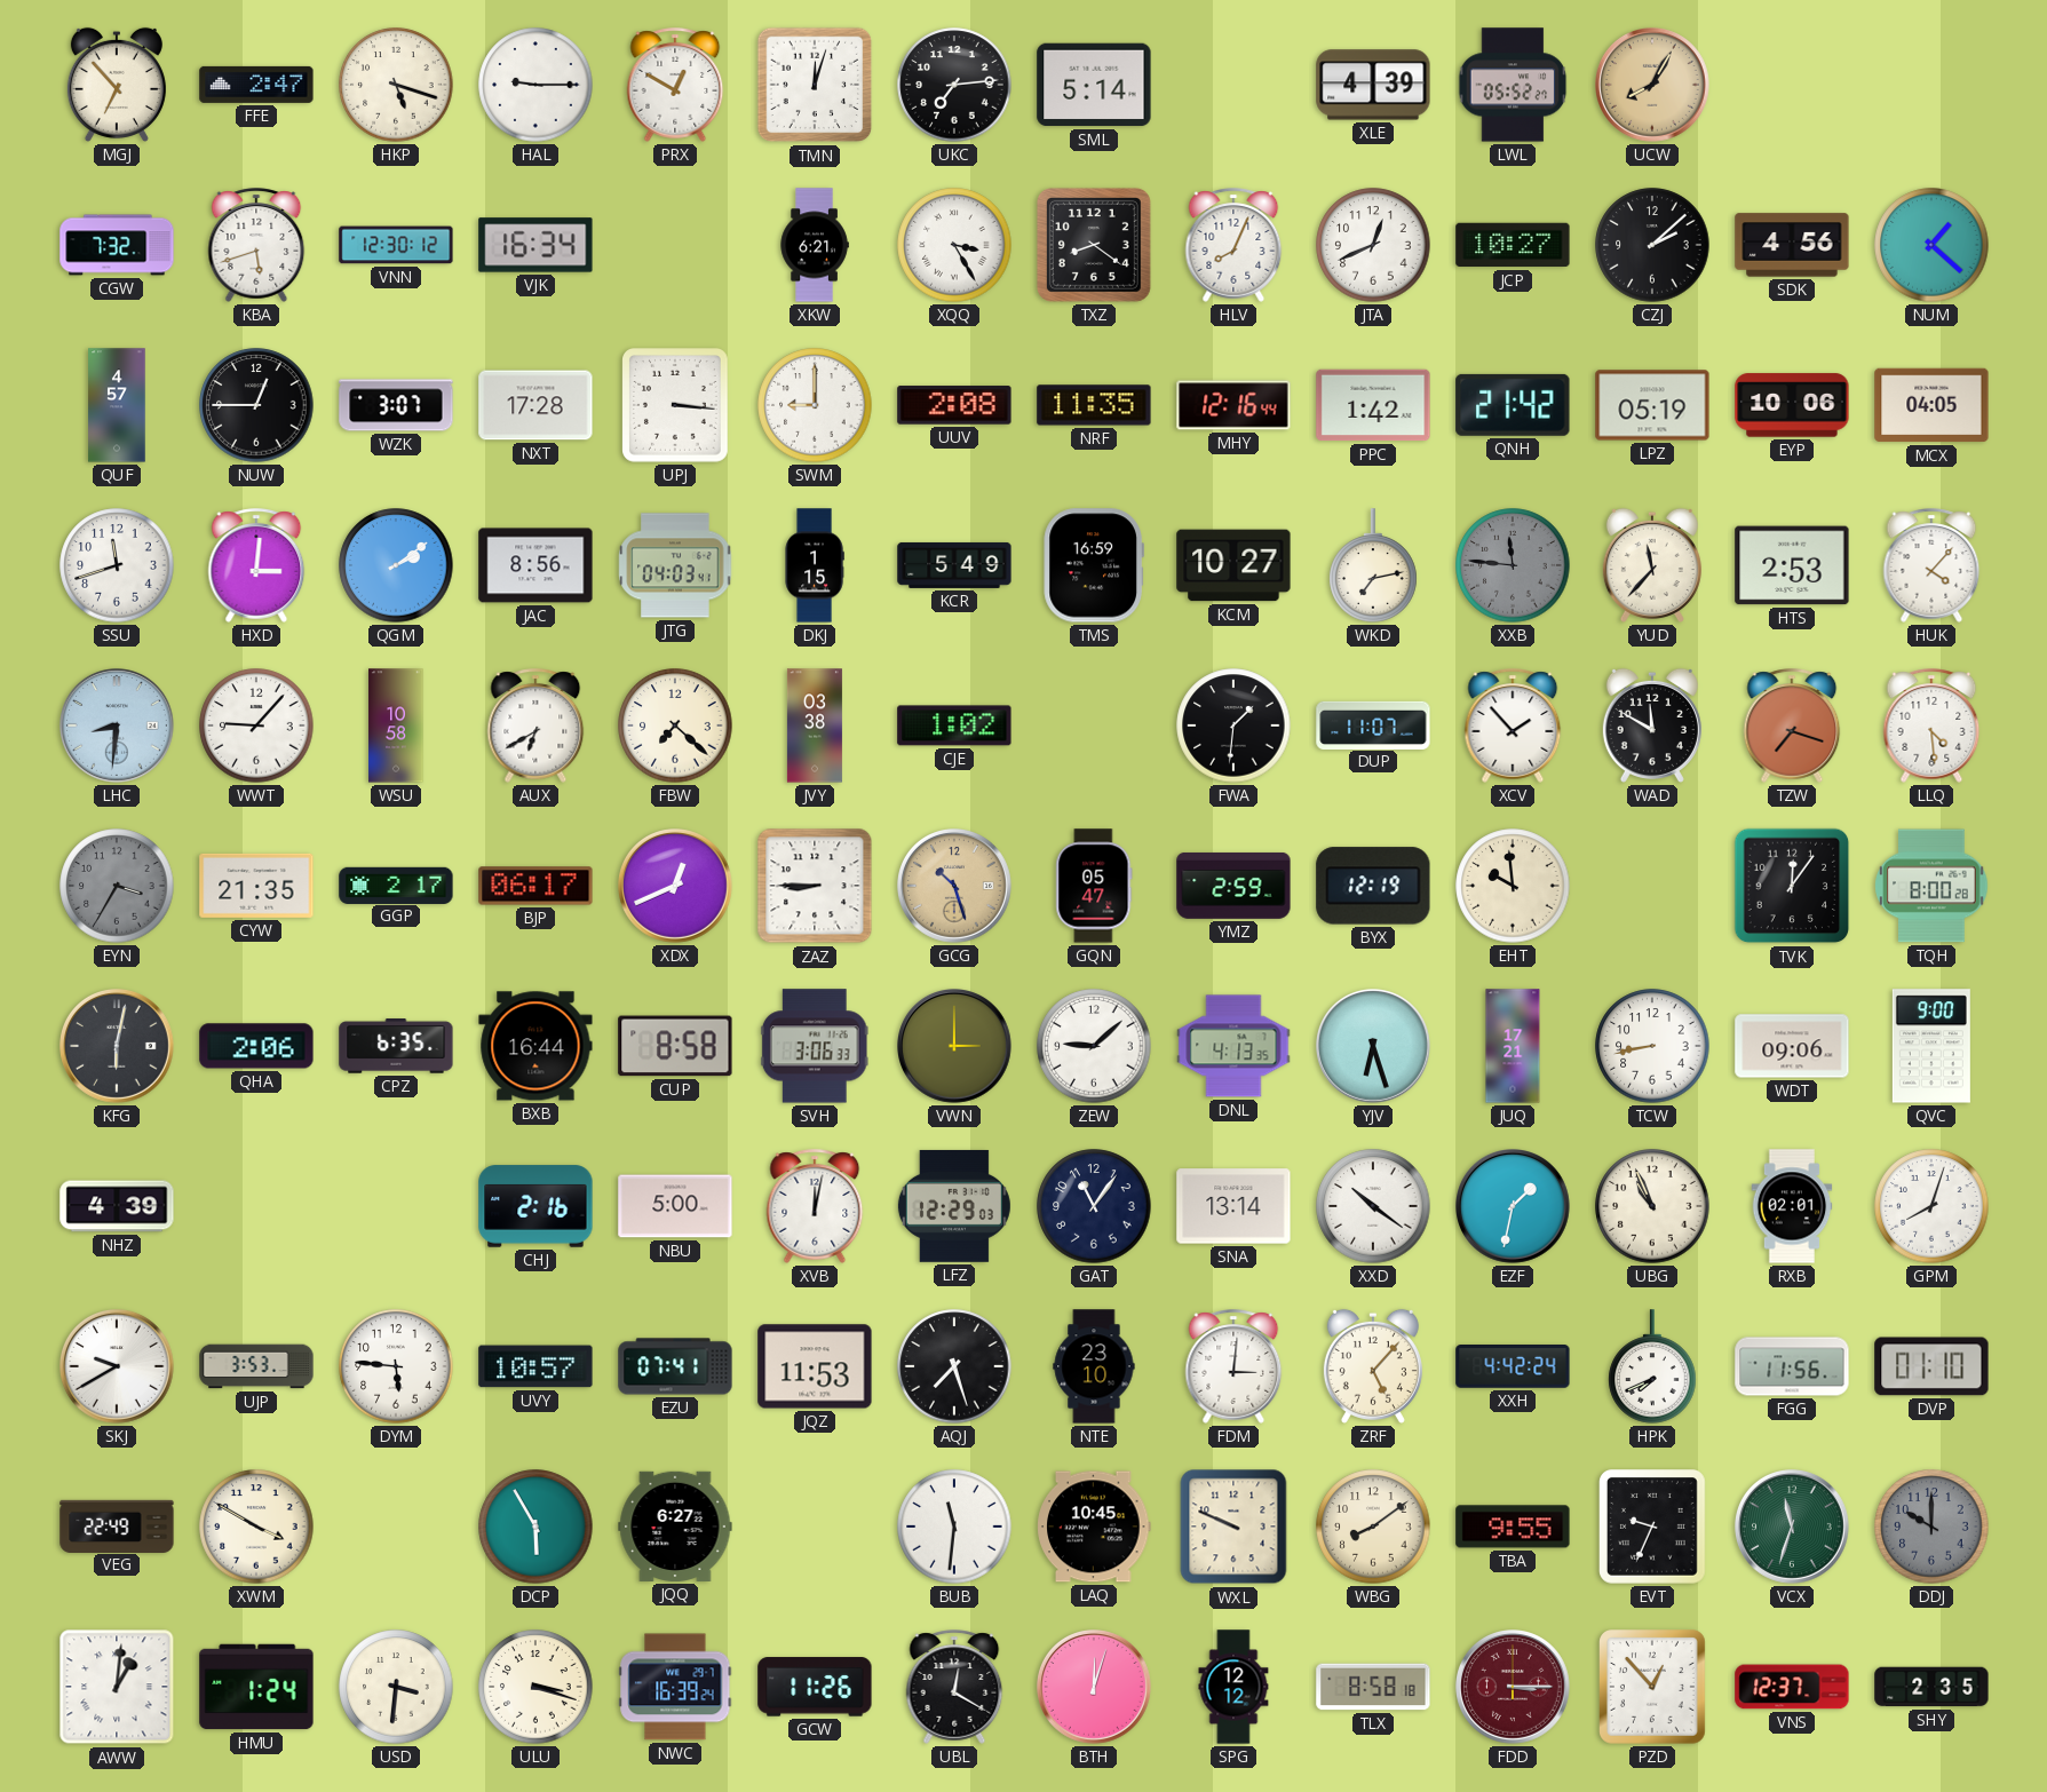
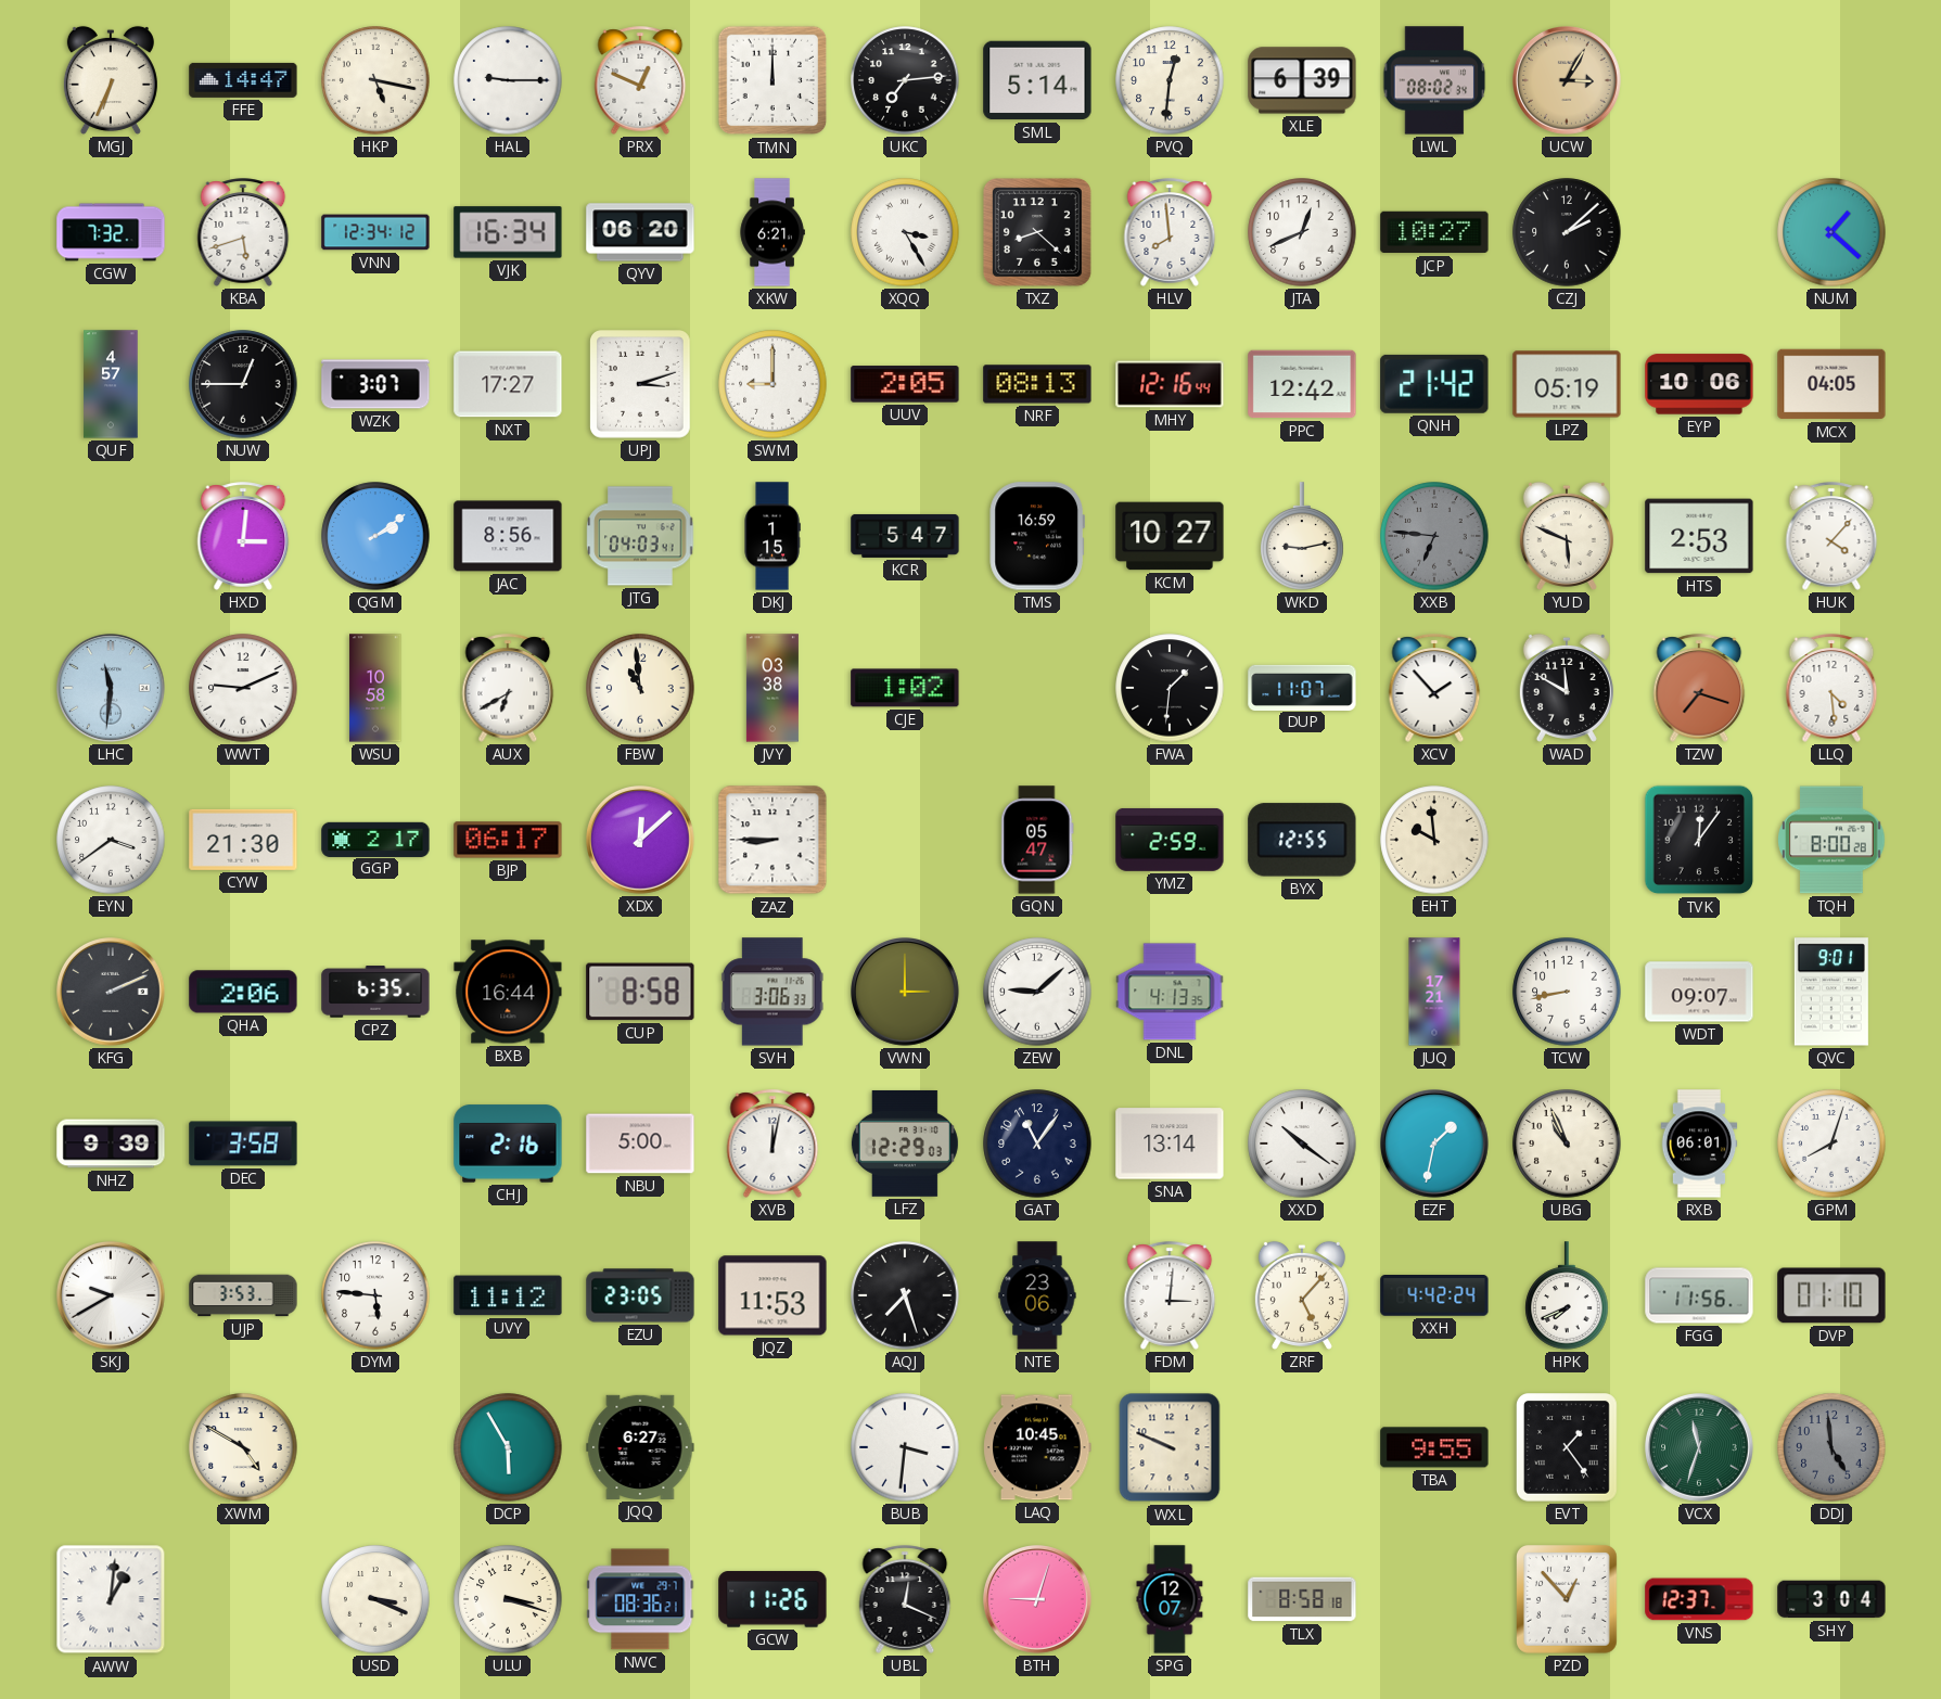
MGJ: 6:53 -> 6:34 (111, 80)
FFE: 2:47 -> 14:47 (243, 80)
HKP: 5:18 -> 5:17 (375, 80)
PRX: 12:50 -> 12:49 (640, 80)
TMN: 12:03 -> 12:00 (772, 80)
PVQ: none -> 12:31 (1170, 80)
XLE: 4:39 -> 6:39 (1302, 80)
LWL: 05:52 -> 08:02 (1434, 80)
UCW: 8:05 -> 3:05 (1568, 81)
VNN: 12:30 -> 12:34 (375, 232)
QYV: none -> 06:20 (640, 232)
TXZ: 8:21 -> 8:22 (1037, 232)
HLV: 8:04 -> 7:59 (1170, 232)
SDK: 4:56 -> none (1792, 245)
NXT: 17:28 -> 17:27 (508, 384)
UPJ: 3:16 -> 3:12 (641, 385)
UUV: 2:08 -> 2:05 (905, 384)
NRF: 11:35 -> 08:13 (1037, 384)
PPC: 1:42 -> 12:42 (1302, 384)
SSU: 11:42 -> none (117, 565)
KCR: 5:49 -> 5:47 (905, 536)
WKD: 7:13 -> 9:13 (1302, 536)
XXB: 11:46 -> 6:46 (1434, 536)
YUD: 11:37 -> 5:49 (1567, 536)
LHC: 8:31 -> 11:31 (112, 689)
WWT: 9:07 -> 9:11 (243, 688)
FBW: 7:22 -> 10:59 (640, 688)
EYN: 3:35 -> 3:39 (111, 840)
EYN dial: grey -> white (111, 840)
CYW: 21:35 -> 21:30 (243, 840)
XDX: 12:41 -> 12:08 (641, 841)
GCG: 10:27 -> none (955, 887)
BYX: 12:19 -> 12:55 (1302, 840)
KFG: 6:02 -> 2:11 (112, 993)
YJV: 6:27 -> none (1374, 1047)
WDT: 09:06 -> 09:07 (1699, 992)
QVC: 9:00 -> 9:01 (1831, 992)
NHZ: 4:39 -> 9:39 (111, 1144)
DEC: none -> 3:58 (243, 1144)
RXB: 02:01 -> 06:01 (1699, 1144)
UVY: 10:57 -> 11:12 (508, 1295)
EZU: 07:41 -> 23:05 (640, 1295)
NTE: 23:10 -> 23:06 (1037, 1295)
VEG: 22:49 -> none (117, 1525)
XWM: 3:50 -> 4:50 (243, 1447)
BUB: 11:31 -> 3:31 (905, 1447)
WBG: 8:09 -> none (1373, 1527)
EVT: 9:34 -> 1:24 (1568, 1448)
DDJ: 10:00 -> 4:59 (1831, 1447)
HMU: 1:24 -> none (256, 1687)
USD: 3:31 -> 3:19 (375, 1599)
NWC: 16:39 -> 08:36 (640, 1599)
UBL: 12:20 -> 12:19 (905, 1599)
BTH: 12:03 -> 9:03 (1038, 1600)
SPG: 12:12 -> 12:07 (1170, 1599)
FDD: 3:15 -> none (1514, 1688)
SHY: 2:35 -> 3:04 (1831, 1599)
